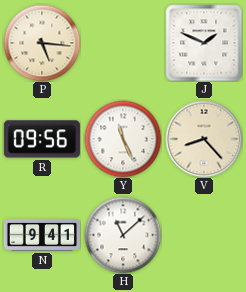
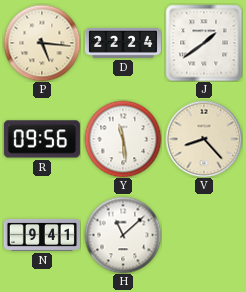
D: none -> 22:24 (123, 43)
J: 1:49 -> 1:39 (204, 43)
Y: 11:26 -> 11:29 (123, 139)
